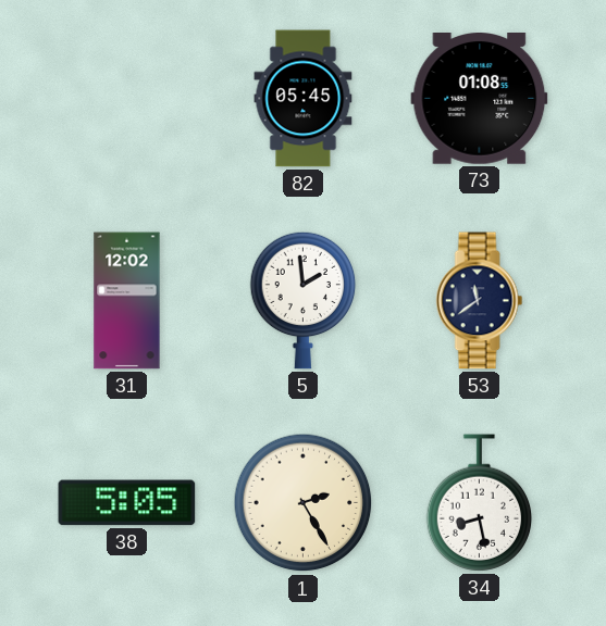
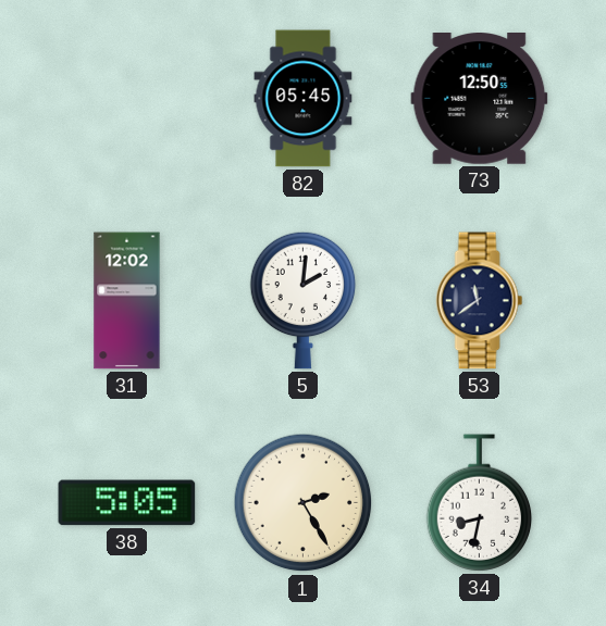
73: 01:08 -> 12:50 (480, 99)
5: 1:59 -> 2:01 (304, 300)
34: 8:28 -> 8:32 (480, 503)
